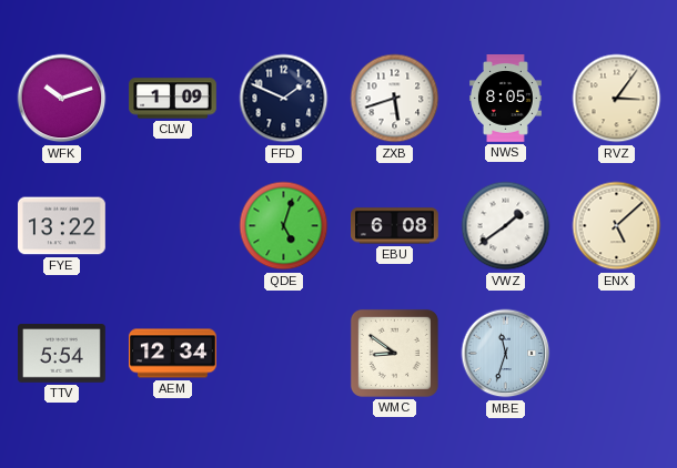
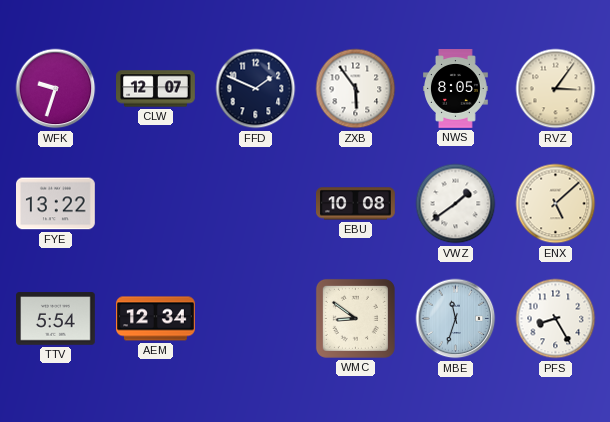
WFK: 10:12 -> 9:33 (56, 89)
CLW: 1:09 -> 12:07 (156, 89)
ZXB: 5:42 -> 5:54 (356, 89)
QDE: 5:03 -> none (284, 226)
EBU: 6:08 -> 10:08 (356, 204)
PFS: none -> 8:25 (556, 319)
